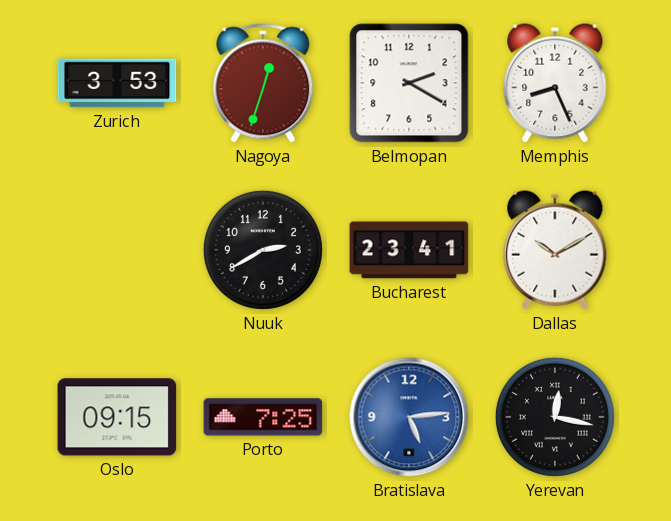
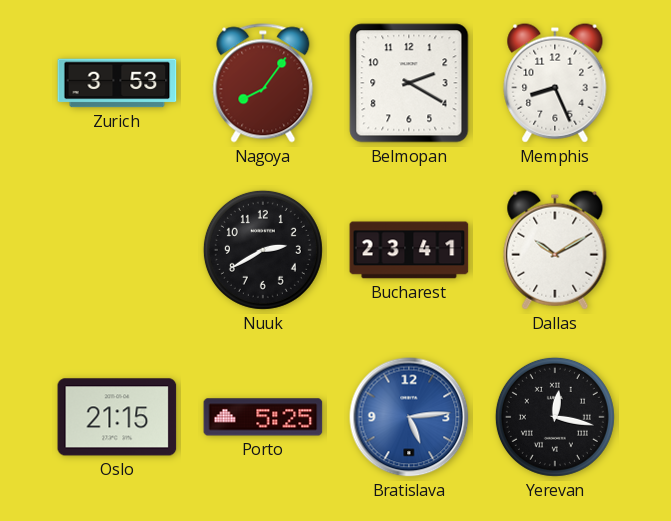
Nagoya: 12:33 -> 8:06 (263, 83)
Oslo: 09:15 -> 21:15 (117, 417)
Porto: 7:25 -> 5:25 (263, 417)
